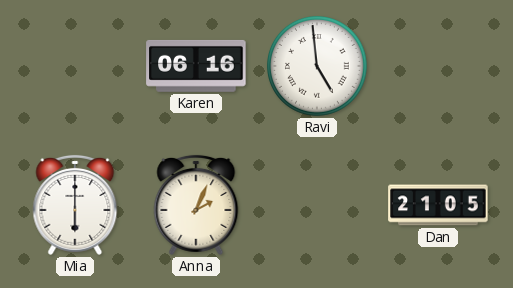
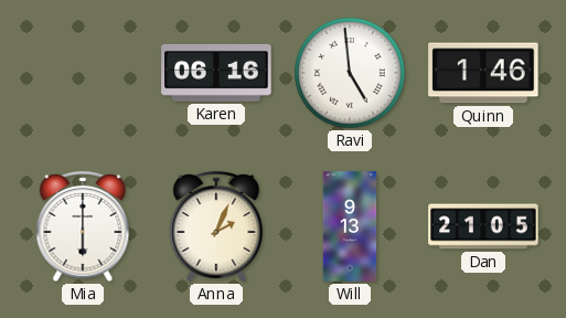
Quinn: none -> 1:46 (483, 73)
Will: none -> 9:13 (350, 226)
